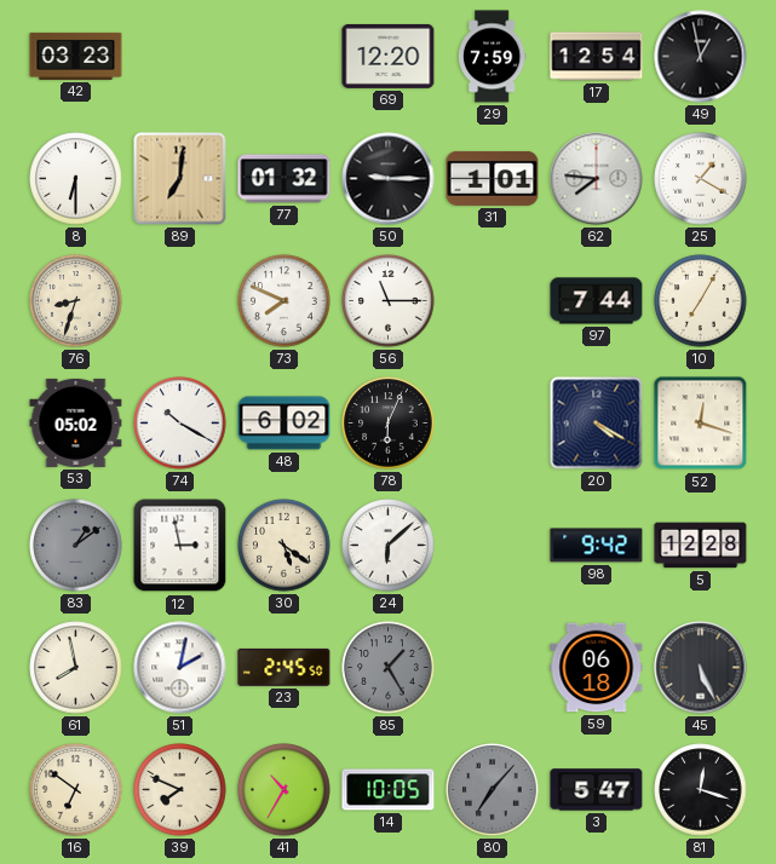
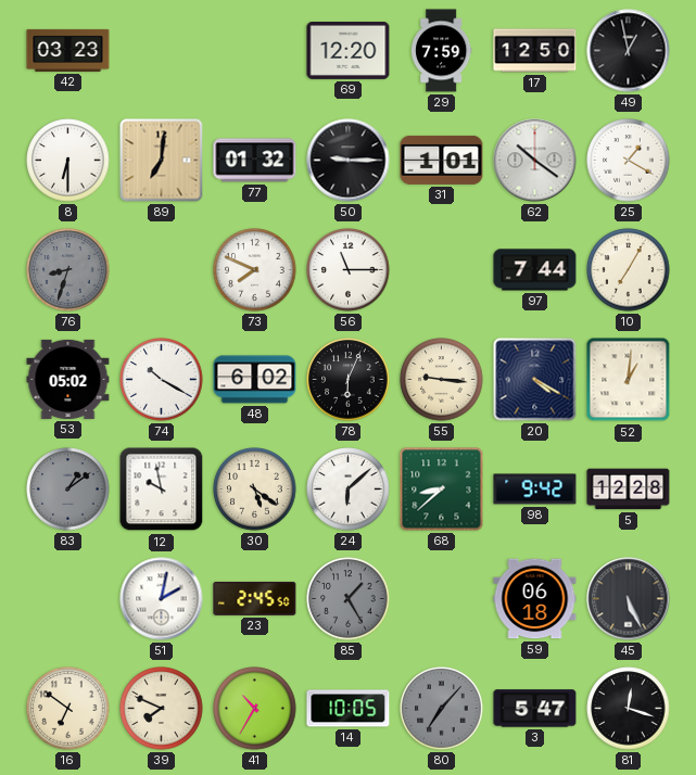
17: 12:54 -> 12:50 (535, 51)
62: 7:46 -> 10:21 (535, 161)
76 dial: cream -> grey (68, 270)
55: none -> 9:16 (442, 380)
52: 12:18 -> 1:01 (629, 380)
12: 2:58 -> 9:58 (162, 490)
68: none -> 8:38 (442, 490)
61: 7:58 -> none (76, 668)
